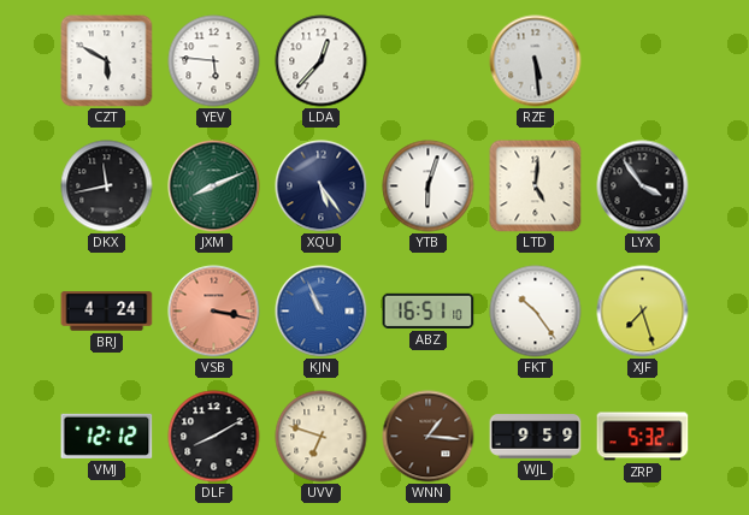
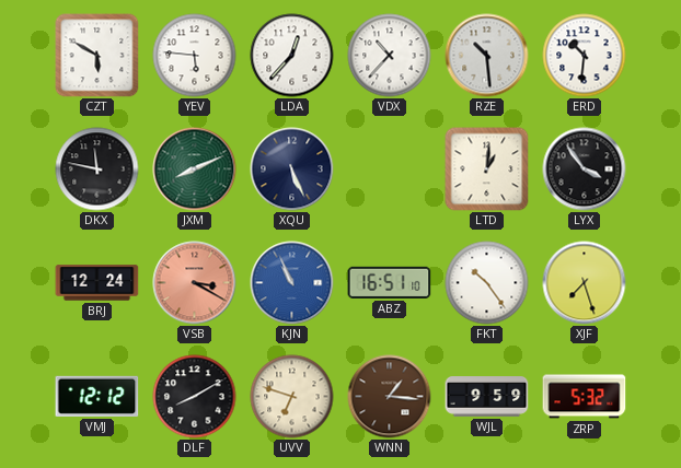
VDX: none -> 10:37 (390, 56)
RZE: 5:29 -> 10:29 (487, 56)
ERD: none -> 10:31 (585, 56)
DKX: 11:43 -> 11:47 (97, 169)
XQU: 5:24 -> 5:26 (292, 169)
YTB: 6:03 -> none (429, 187)
LTD: 5:01 -> 1:01 (487, 169)
BRJ: 4:24 -> 12:24 (97, 283)
VSB: 3:17 -> 3:20 (195, 283)
